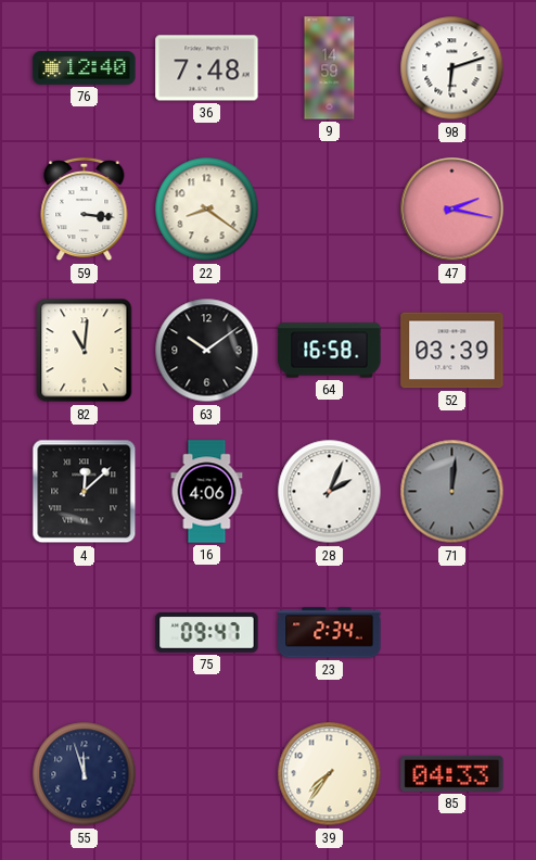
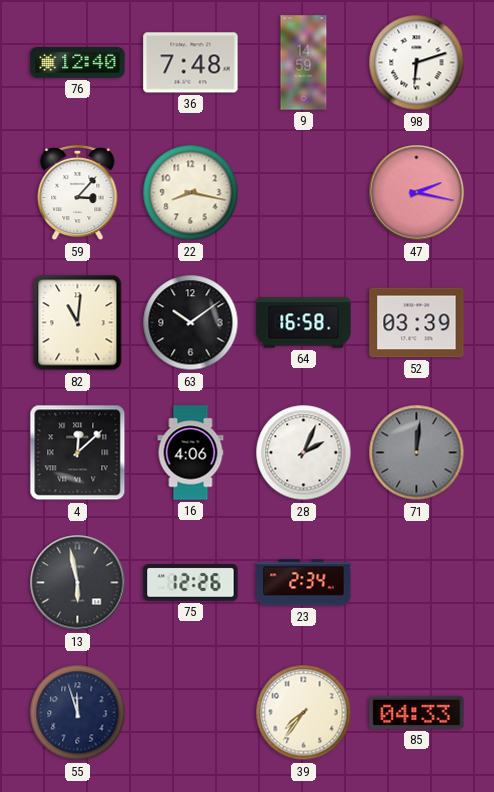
59: 3:16 -> 3:07 (78, 193)
22: 8:21 -> 8:17 (191, 193)
13: none -> 5:58 (78, 583)
75: 09:47 -> 12:26 (191, 583)
